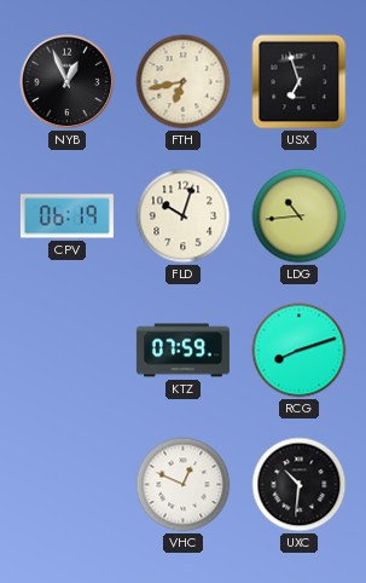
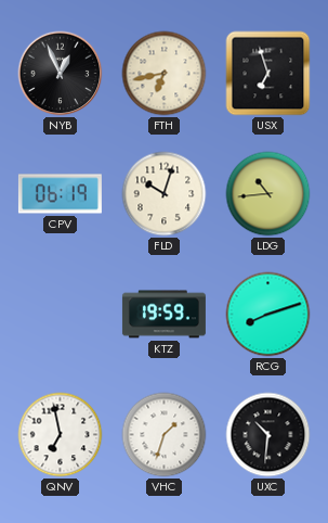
KTZ: 07:59 -> 19:59 (163, 315)
QNV: none -> 6:58 (61, 435)
VHC: 12:49 -> 1:33 (165, 435)
